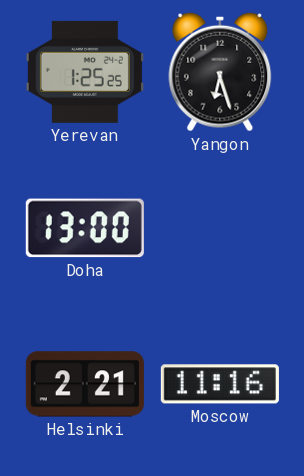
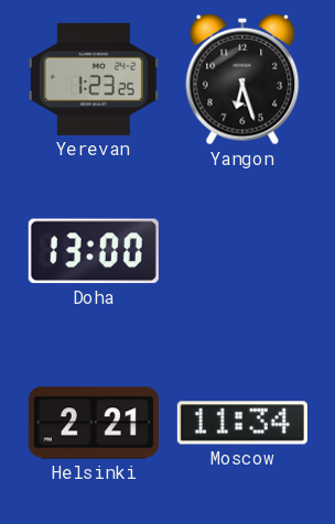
Yerevan: 1:25 -> 1:23 (94, 79)
Moscow: 11:16 -> 11:34 (242, 423)
